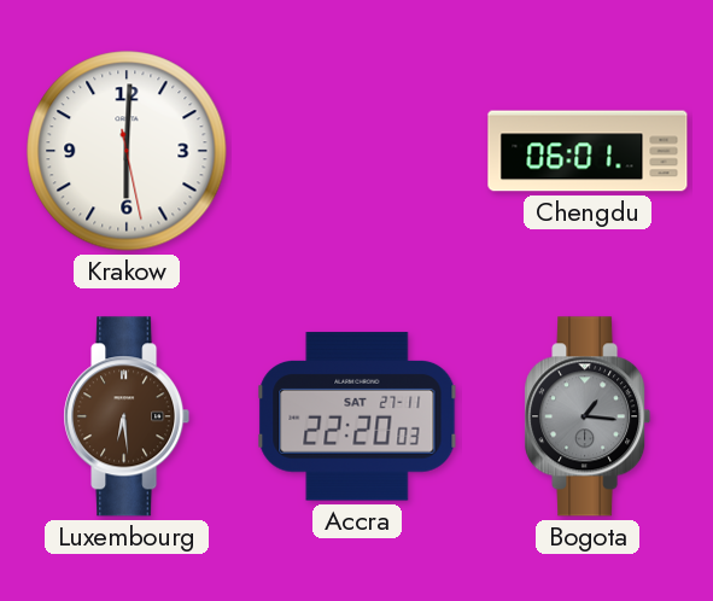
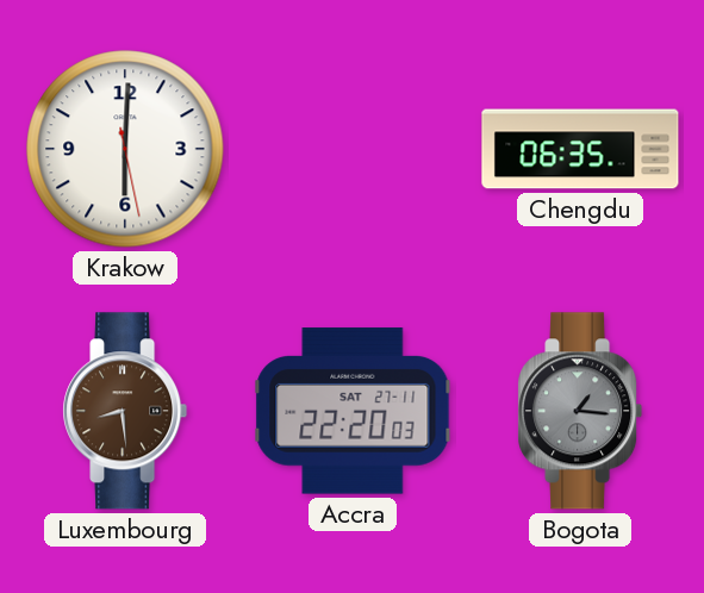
Chengdu: 06:01 -> 06:35 (580, 149)
Luxembourg: 6:29 -> 8:29 (125, 411)
